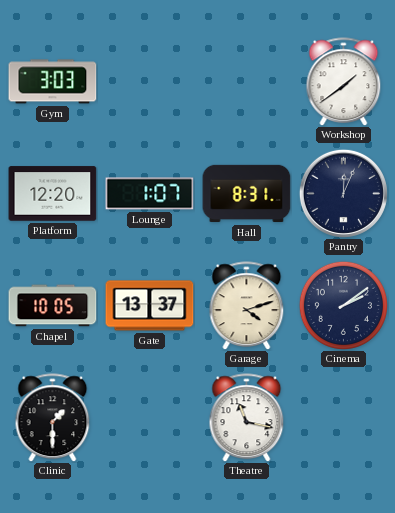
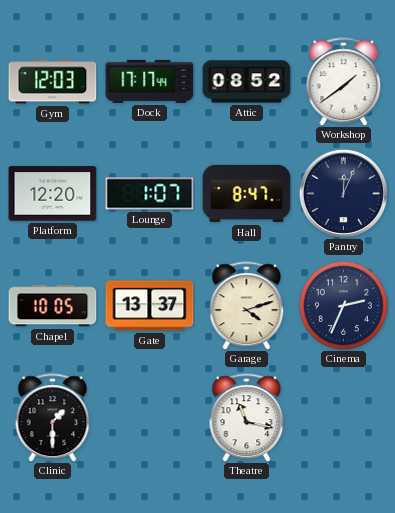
Gym: 3:03 -> 12:03 (53, 82)
Dock: none -> 17:17 (150, 81)
Attic: none -> 08:52 (247, 82)
Hall: 8:31 -> 8:47 (247, 194)
Cinema: 2:09 -> 2:34 (343, 305)
